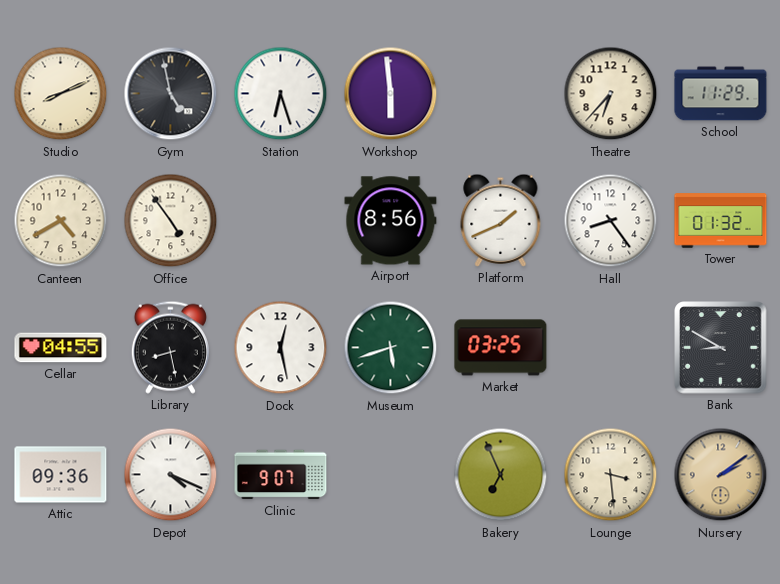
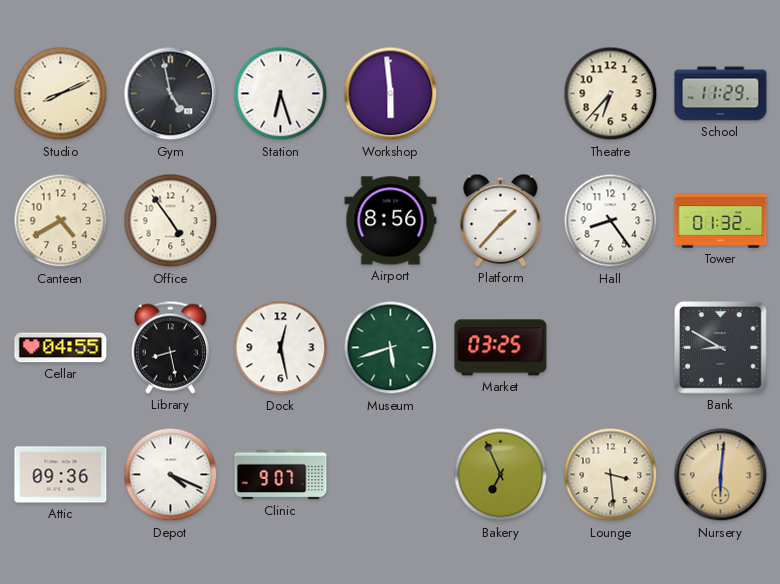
Platform: 1:41 -> 1:37 (501, 220)
Nursery: 2:09 -> 6:01 (721, 475)
